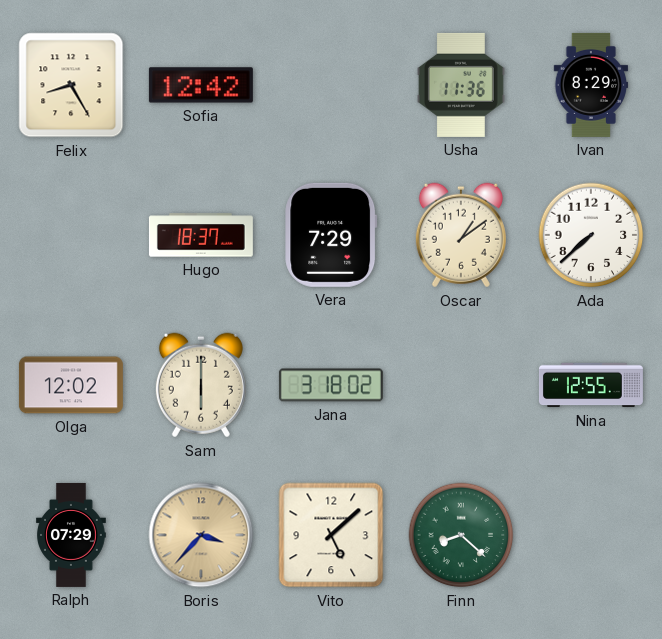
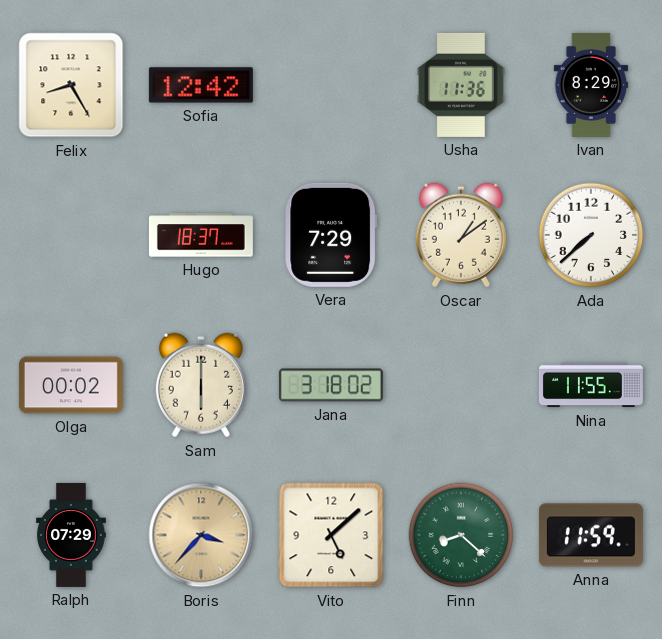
Olga: 12:02 -> 00:02 (71, 385)
Nina: 12:55 -> 11:55 (591, 385)
Anna: none -> 11:59 (591, 535)
